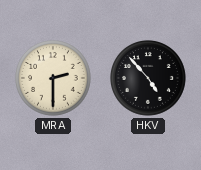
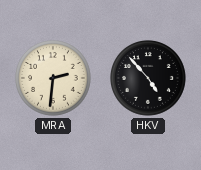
MRA: 2:30 -> 2:31 (54, 79)
